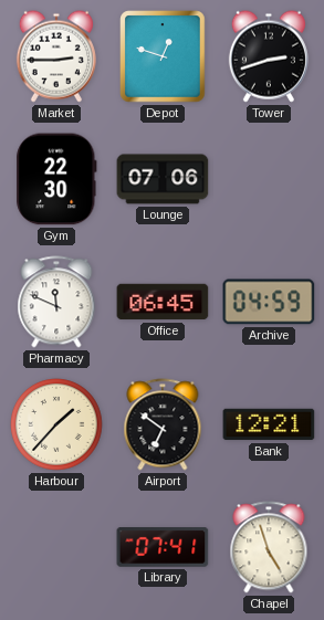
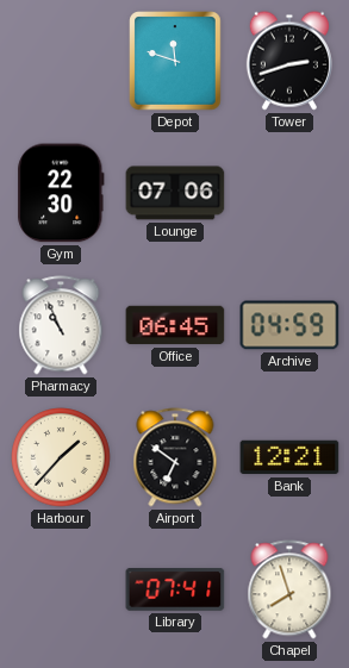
Market: 2:45 -> none (56, 56)
Depot: 12:48 -> 11:48 (175, 61)
Pharmacy: 11:49 -> 10:56 (61, 325)
Chapel: 4:57 -> 7:57 (289, 589)
